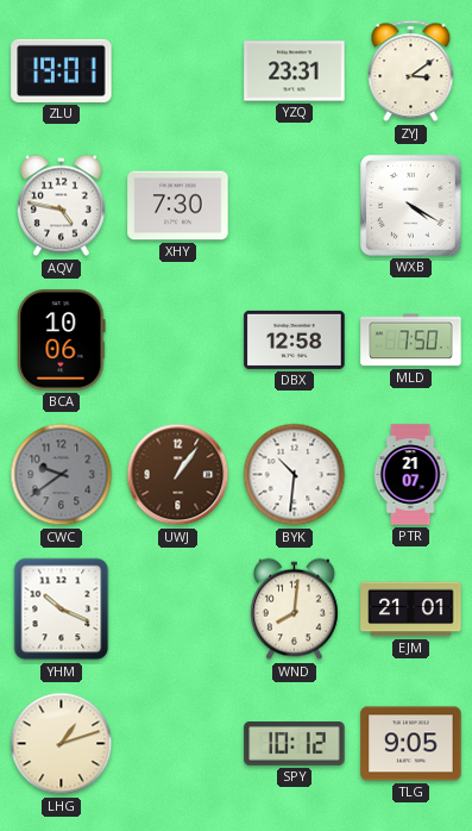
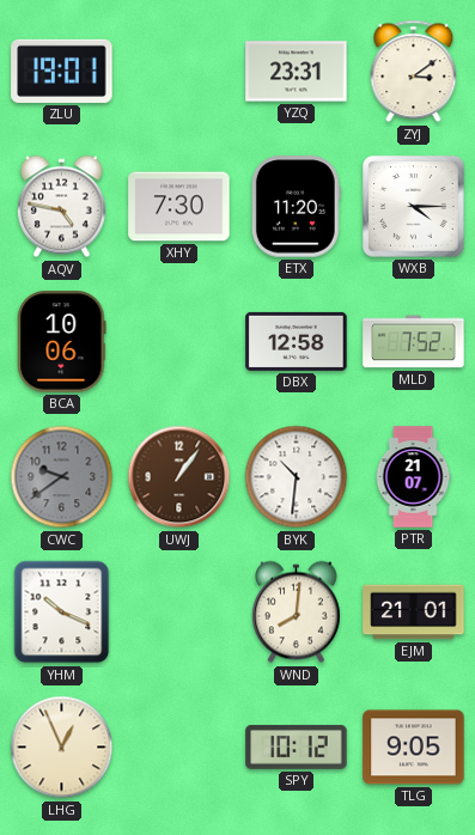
ETX: none -> 11:20 (296, 207)
WXB: 4:20 -> 4:15 (414, 207)
MLD: 7:50 -> 7:52 (414, 342)
LHG: 1:12 -> 12:56 (62, 748)
